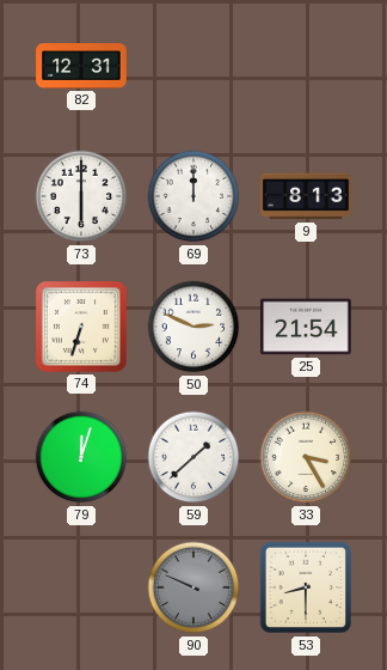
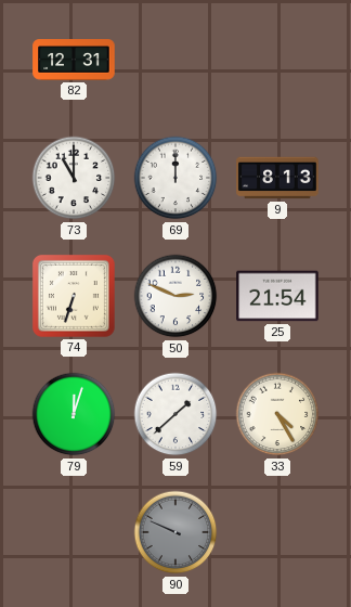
73: 6:00 -> 11:00 (74, 178)
33: 3:25 -> 4:25 (277, 414)
53: 8:30 -> none (306, 587)
